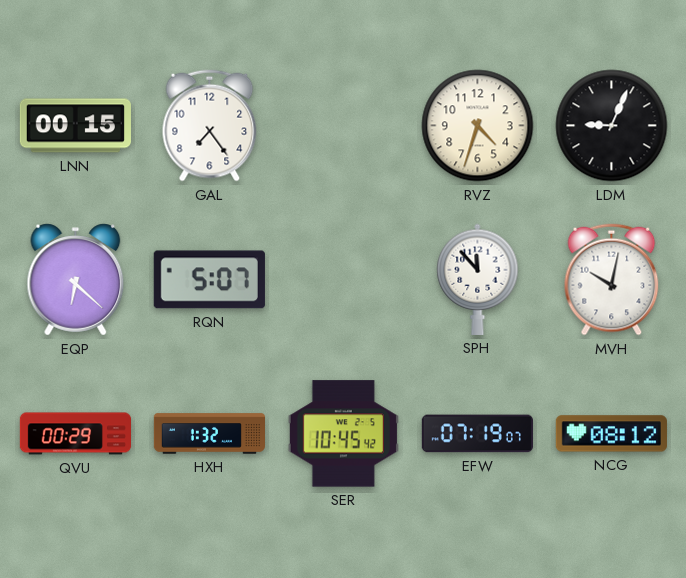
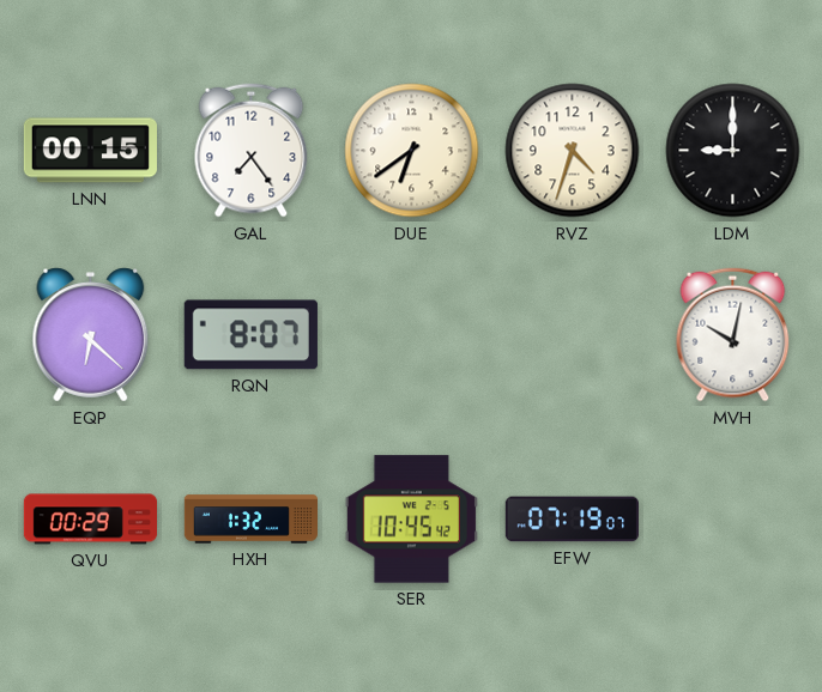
DUE: none -> 6:39 (412, 151)
LDM: 9:04 -> 9:00 (733, 151)
RQN: 5:07 -> 8:07 (250, 335)
SPH: 11:53 -> none (478, 279)
NCG: 08:12 -> none (611, 434)
